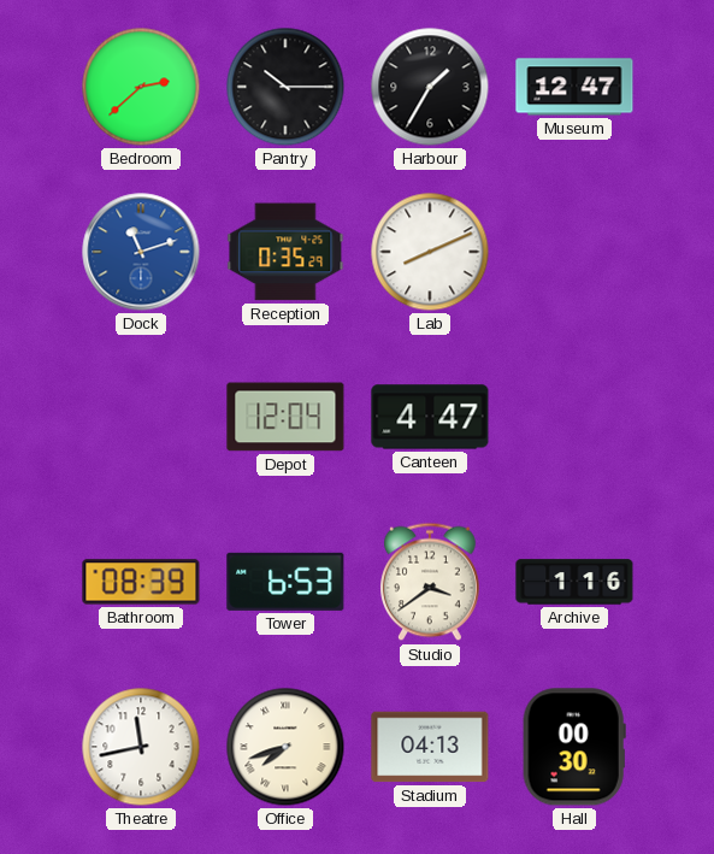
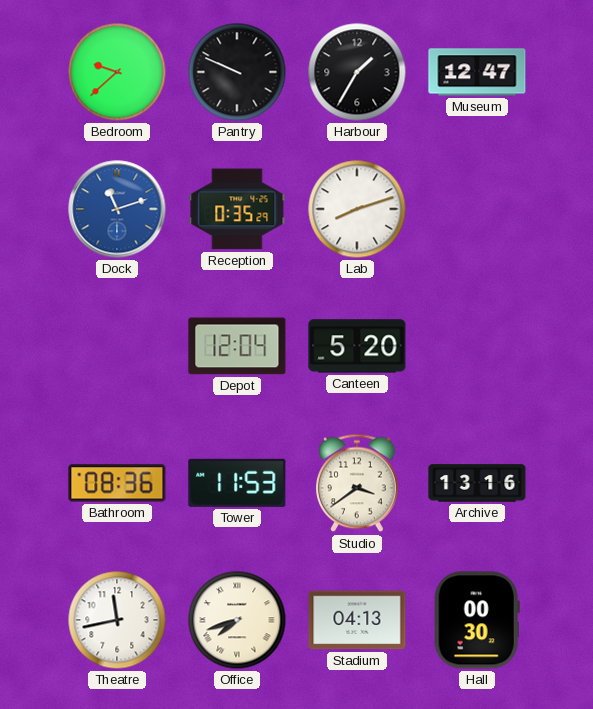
Bedroom: 2:38 -> 9:38 (117, 72)
Pantry: 10:15 -> 9:49 (237, 72)
Lab: 8:11 -> 8:12 (357, 209)
Canteen: 4:47 -> 5:20 (357, 346)
Bathroom: 08:39 -> 08:36 (117, 483)
Tower: 6:53 -> 11:53 (237, 483)
Archive: 1:16 -> 13:16 (477, 483)
